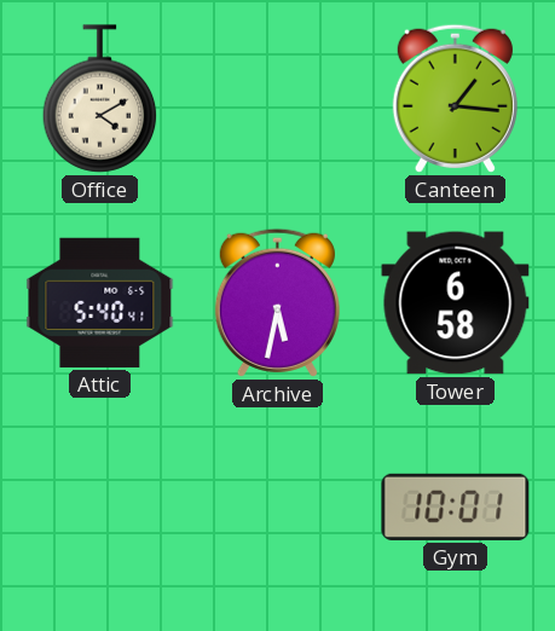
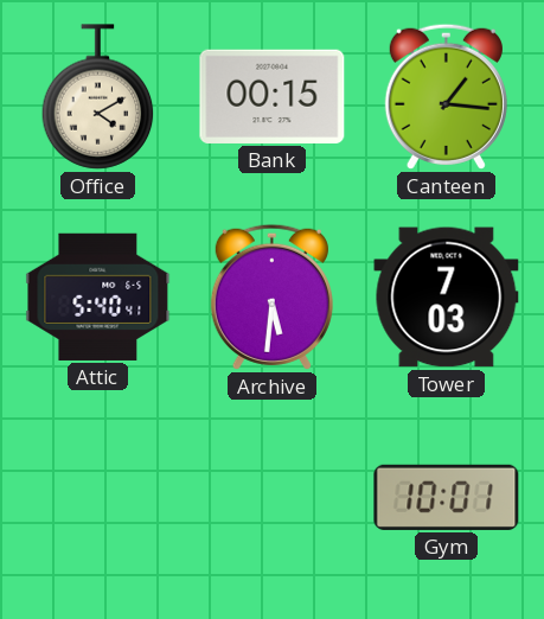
Bank: none -> 00:15 (273, 96)
Archive: 5:32 -> 5:31 (271, 296)
Tower: 6:58 -> 7:03 (447, 298)
